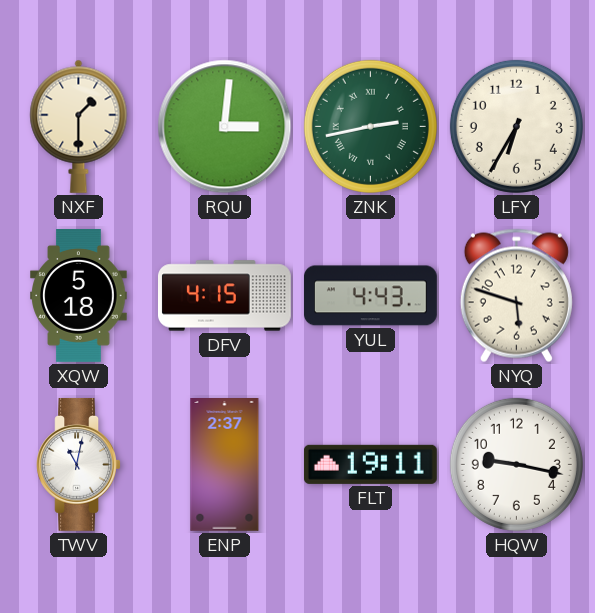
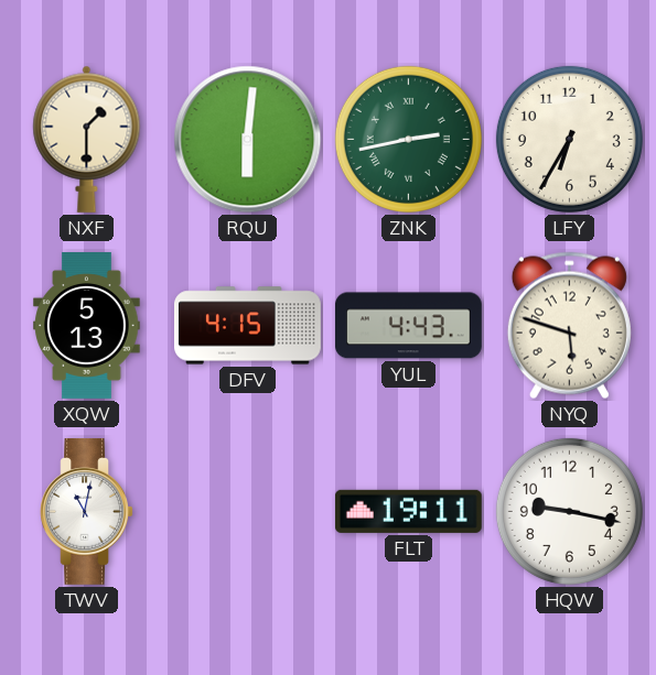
RQU: 3:01 -> 6:01 (248, 140)
XQW: 5:18 -> 5:13 (87, 326)
ENP: 2:37 -> none (225, 465)
